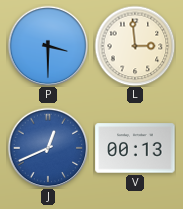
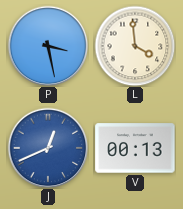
P: 3:30 -> 3:28 (48, 46)
L: 2:59 -> 3:59 (135, 46)
